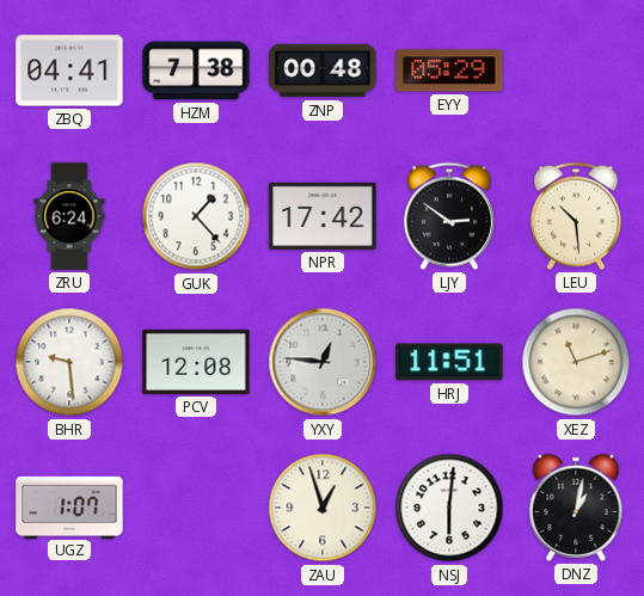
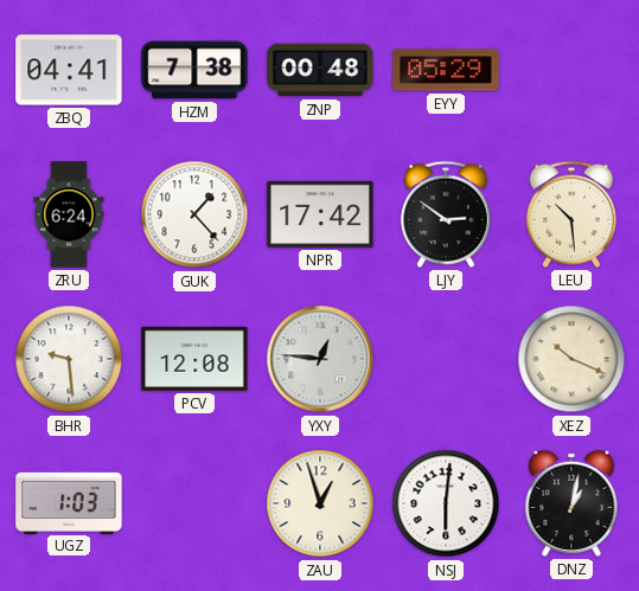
HRJ: 11:51 -> none (449, 362)
XEZ: 11:12 -> 10:19 (571, 359)
UGZ: 1:07 -> 1:03 (69, 502)
